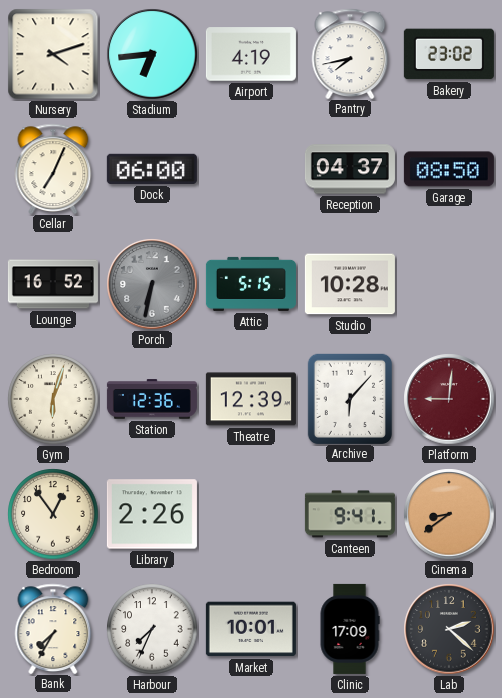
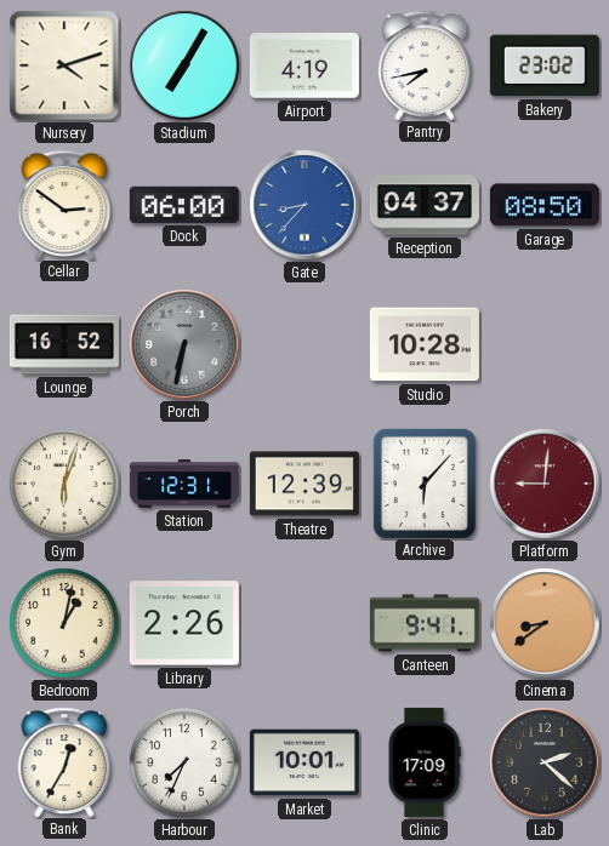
Stadium: 6:44 -> 7:05 (184, 65)
Cellar: 7:04 -> 2:51 (64, 204)
Gate: none -> 8:37 (304, 205)
Attic: 5:15 -> none (251, 284)
Station: 12:36 -> 12:31 (184, 484)
Bedroom: 12:54 -> 1:02 (64, 623)
Bank: 7:35 -> 12:35 (64, 761)
